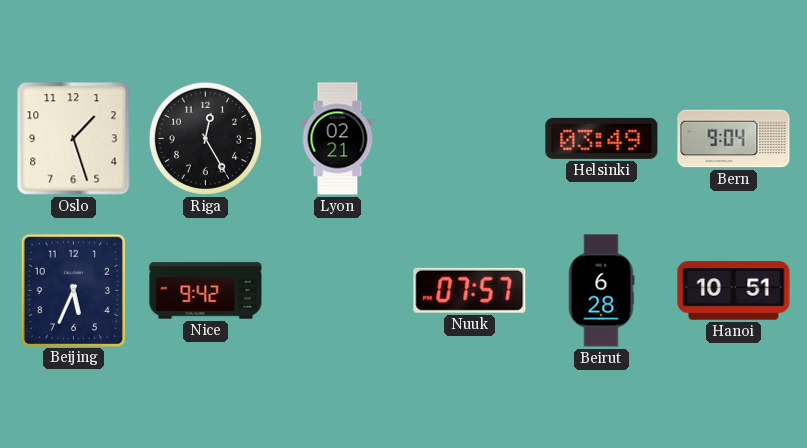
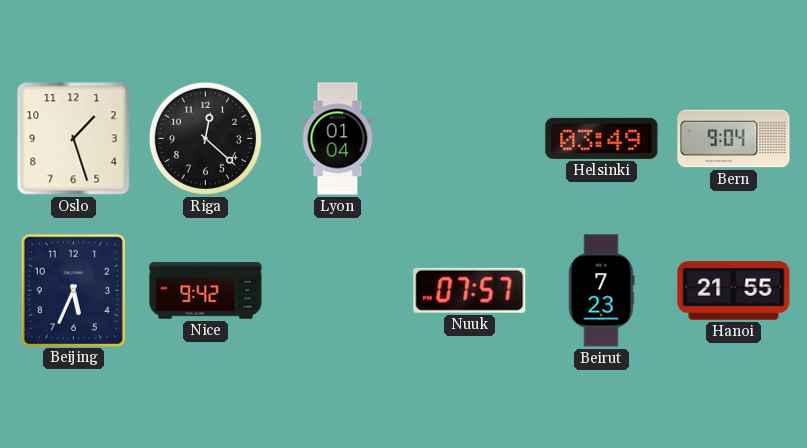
Riga: 12:25 -> 12:22 (205, 138)
Lyon: 02:21 -> 01:04 (338, 139)
Beirut: 6:28 -> 7:23 (601, 291)
Hanoi: 10:51 -> 21:55 (734, 291)
